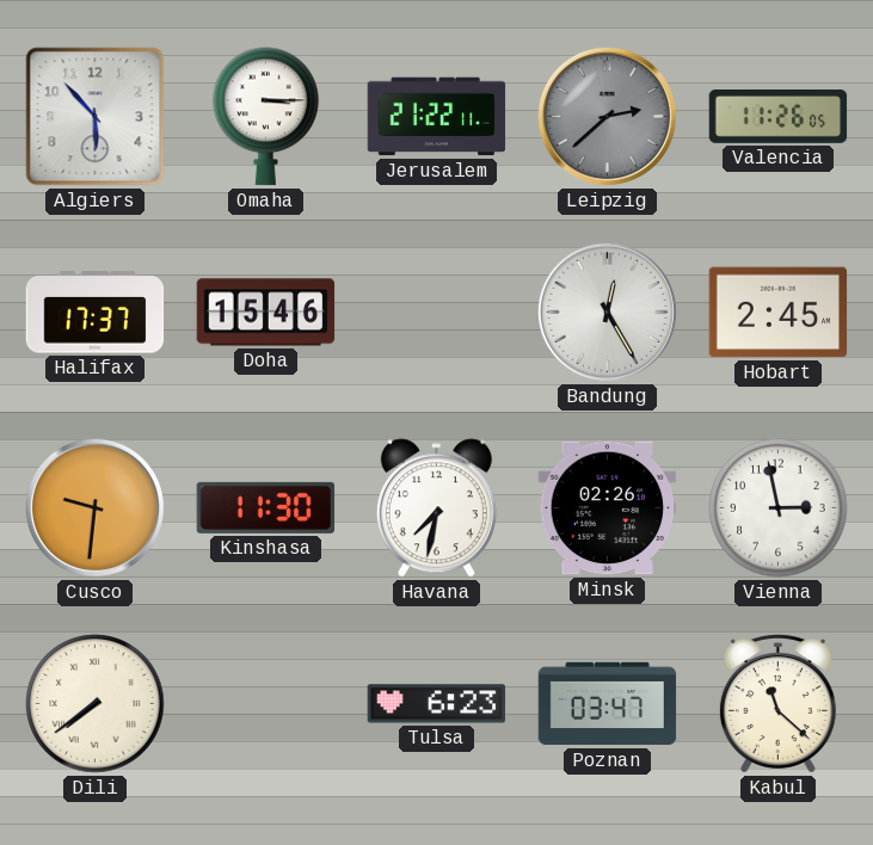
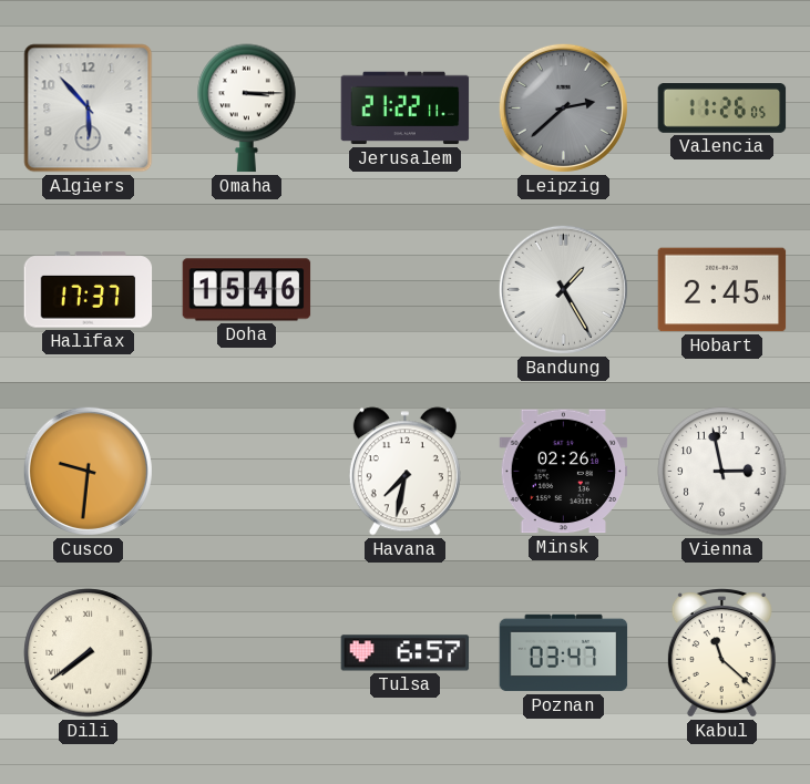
Bandung: 12:25 -> 1:25 (563, 289)
Kinshasa: 11:30 -> none (266, 507)
Tulsa: 6:23 -> 6:57 (406, 653)
